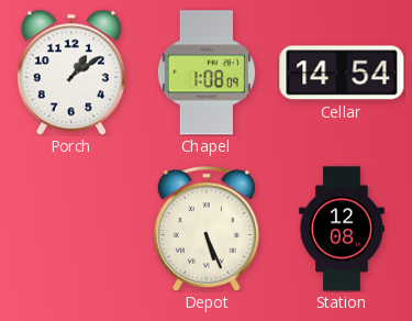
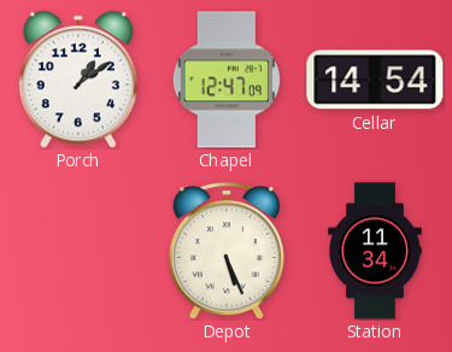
Chapel: 1:08 -> 12:47 (227, 80)
Station: 12:08 -> 11:34 (375, 251)
